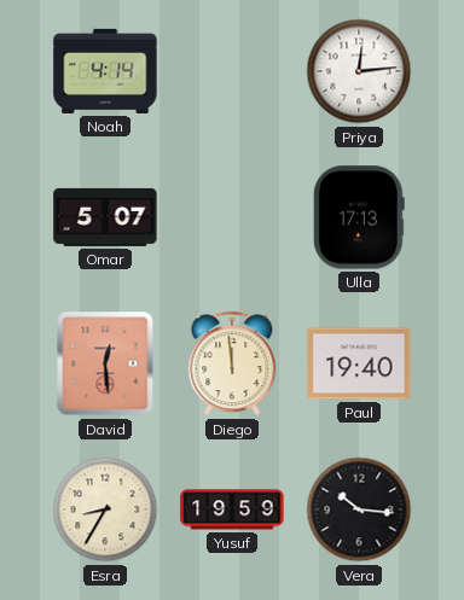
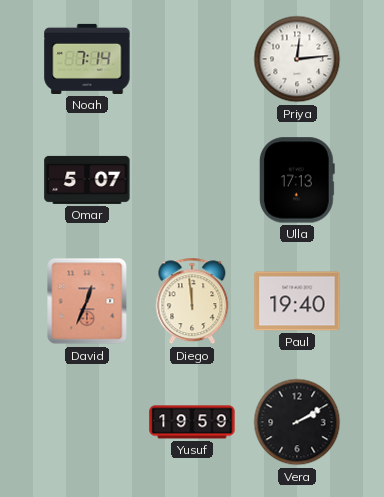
Noah: 4:14 -> 7:14 (87, 59)
David: 12:29 -> 12:34 (87, 301)
Esra: 8:35 -> none (105, 509)
Vera: 10:16 -> 2:10 (297, 422)
